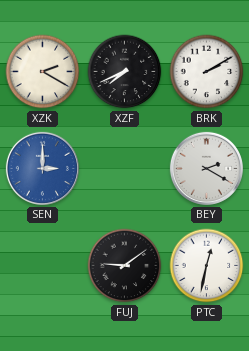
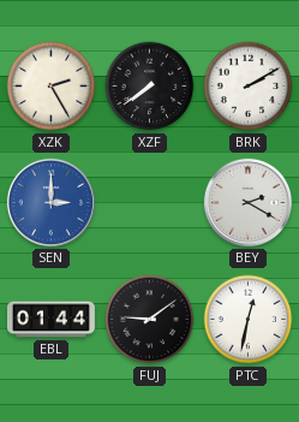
XZK: 2:20 -> 2:25 (52, 87)
XZF: 7:41 -> 7:39 (150, 87)
EBL: none -> 01:44 (50, 320)
